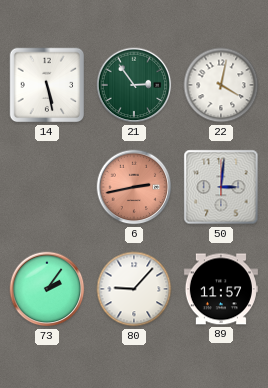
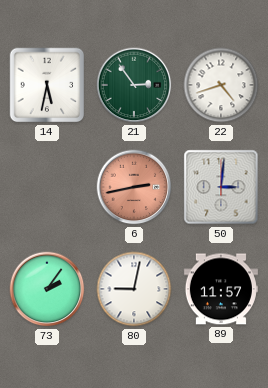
14: 5:28 -> 5:32 (47, 85)
22: 4:02 -> 4:42 (221, 85)
80: 9:07 -> 9:02 (134, 289)
